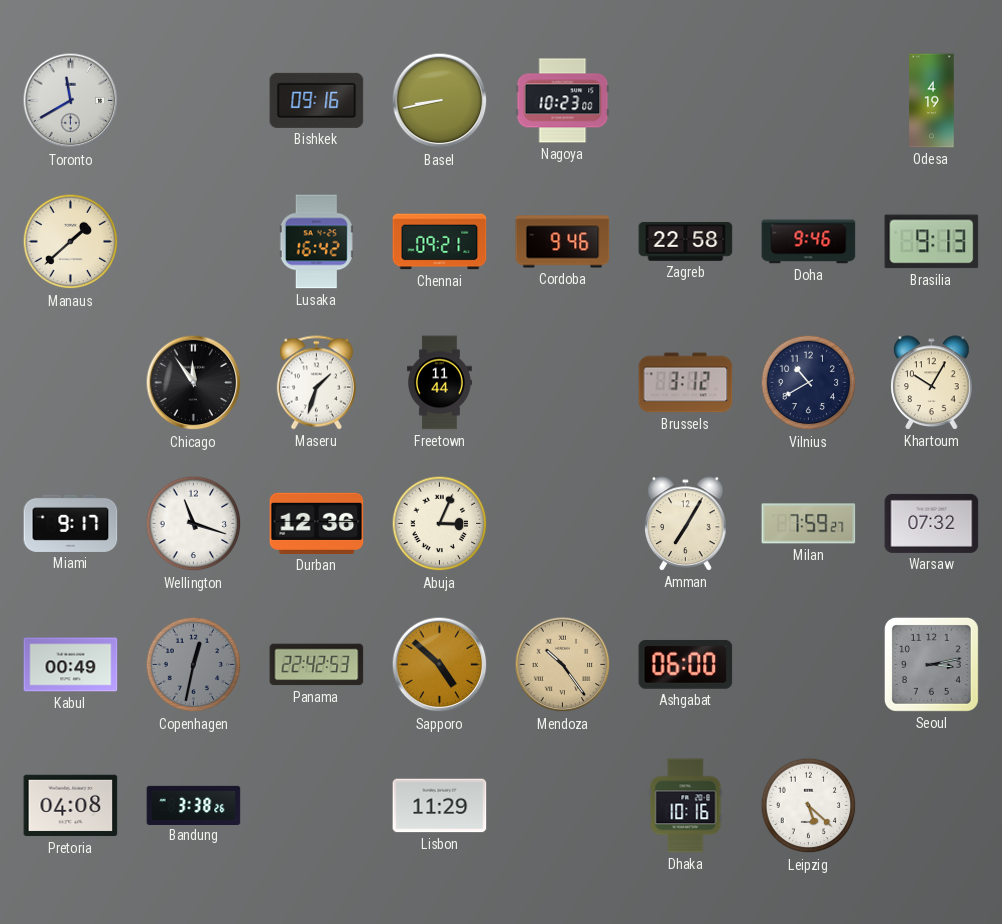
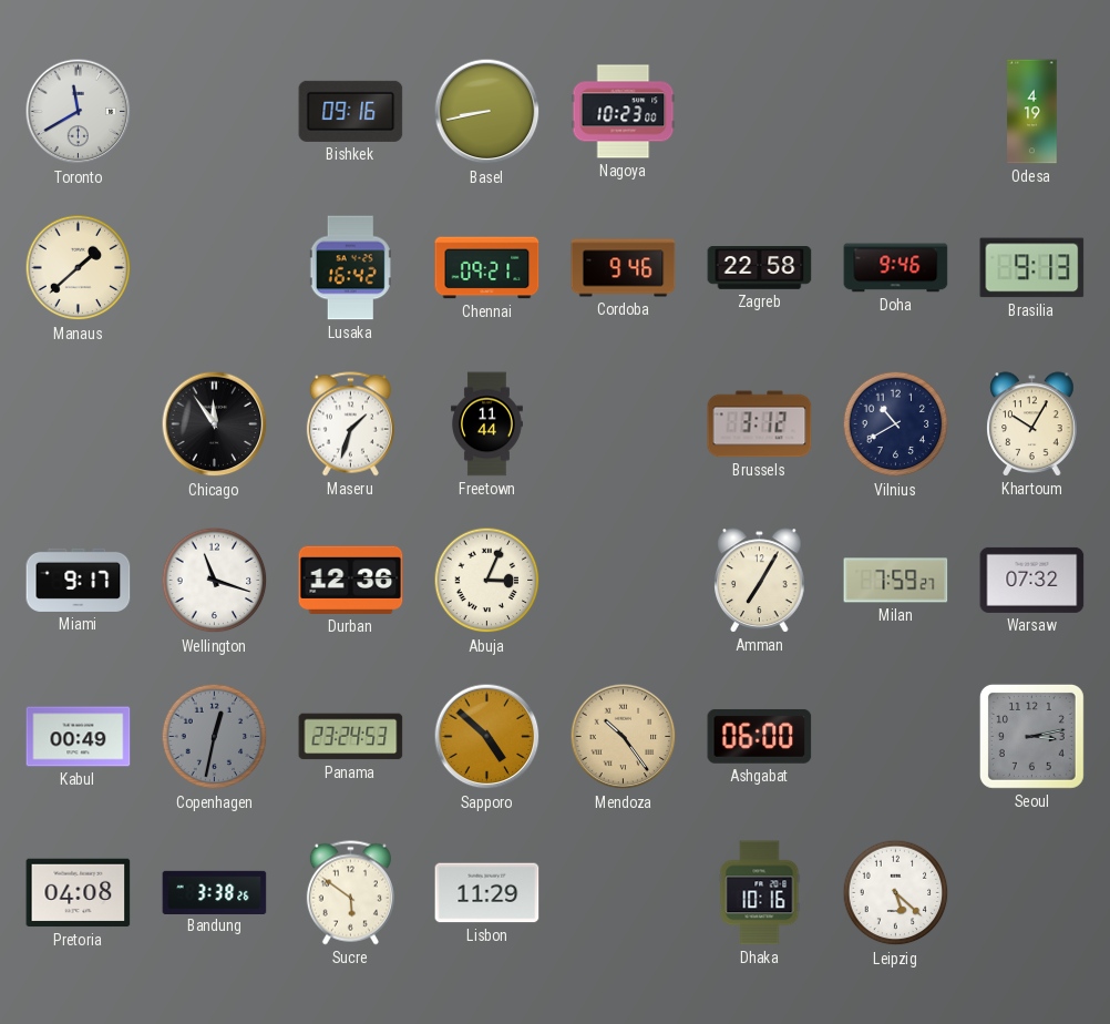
Panama: 22:42 -> 23:24 (351, 737)
Sucre: none -> 5:51 (350, 893)
